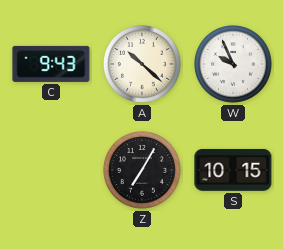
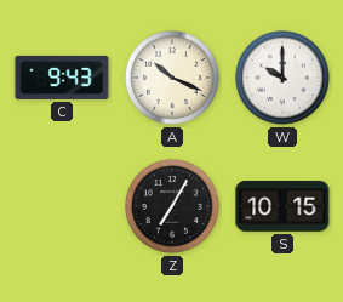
A: 10:22 -> 10:19 (173, 79)
W: 9:56 -> 10:00 (284, 79)
